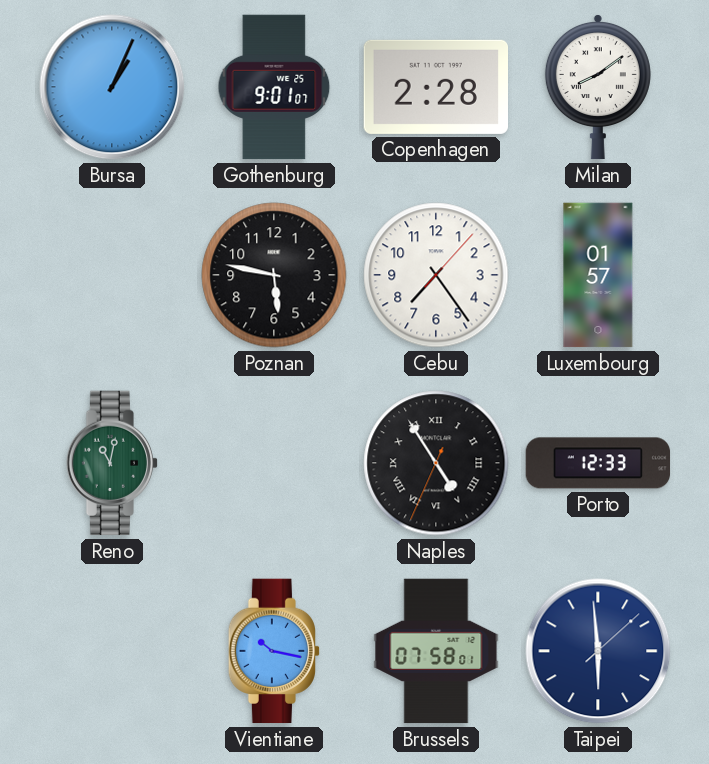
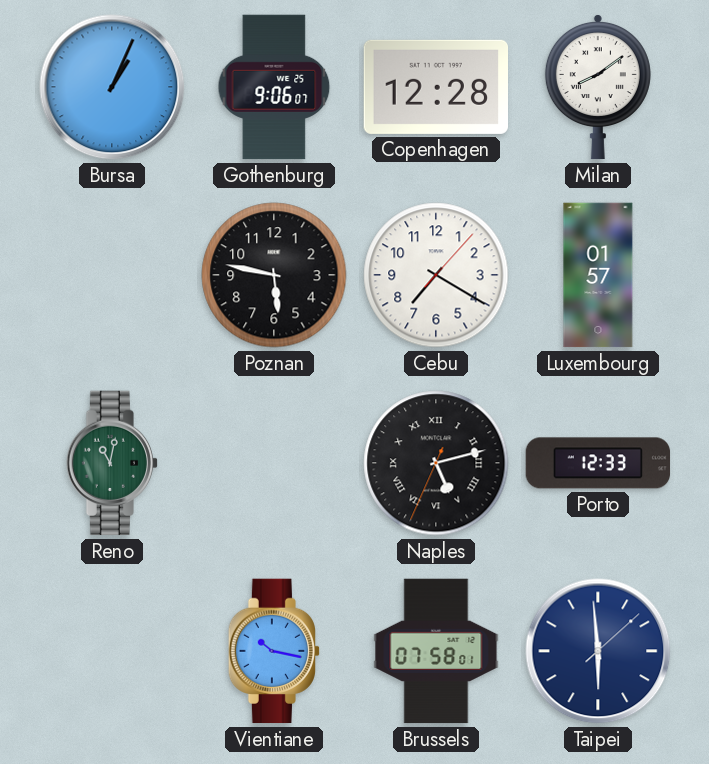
Gothenburg: 9:01 -> 9:06 (274, 87)
Copenhagen: 2:28 -> 12:28 (436, 87)
Cebu: 7:24 -> 7:20 (436, 275)
Naples: 4:54 -> 5:12 (436, 463)
